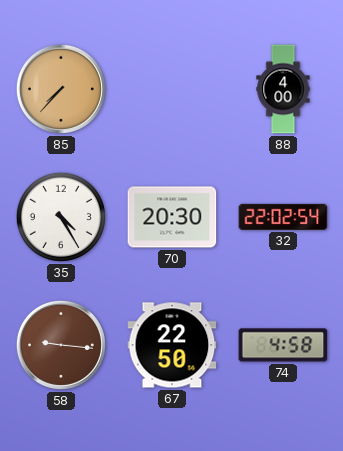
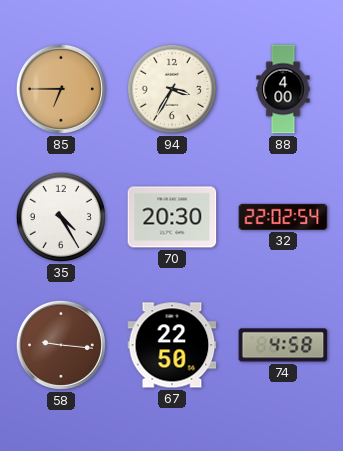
85: 7:37 -> 6:45 (61, 89)
94: none -> 3:35 (172, 89)
